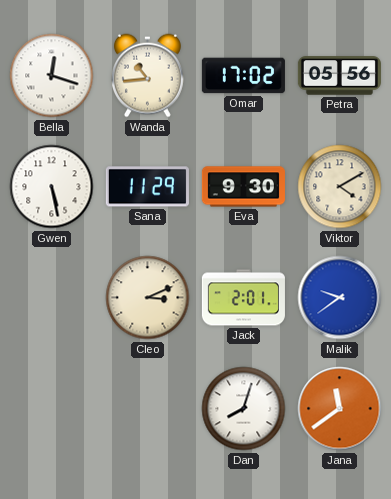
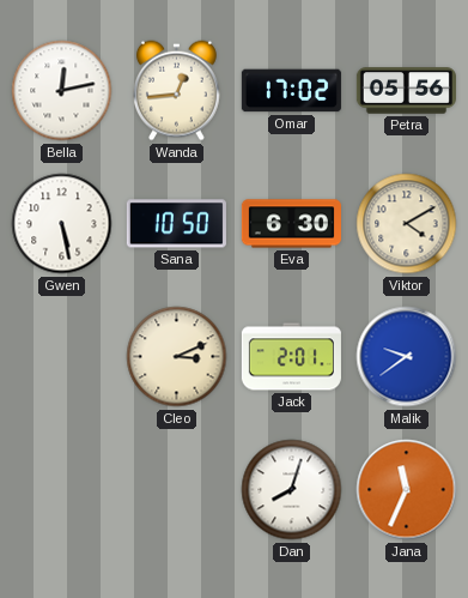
Bella: 12:18 -> 12:13 (62, 91)
Wanda: 10:44 -> 12:44 (176, 91)
Sana: 11:29 -> 10:50 (176, 224)
Eva: 9:30 -> 6:30 (291, 224)
Jana: 11:39 -> 11:34 (407, 490)
